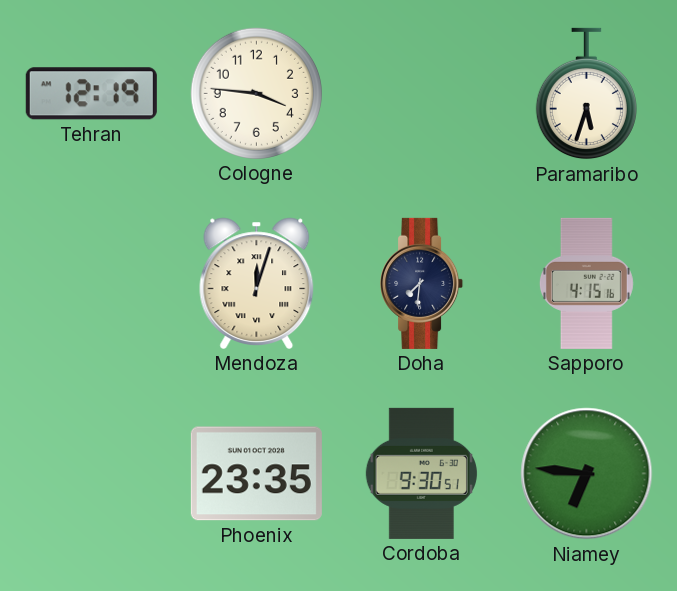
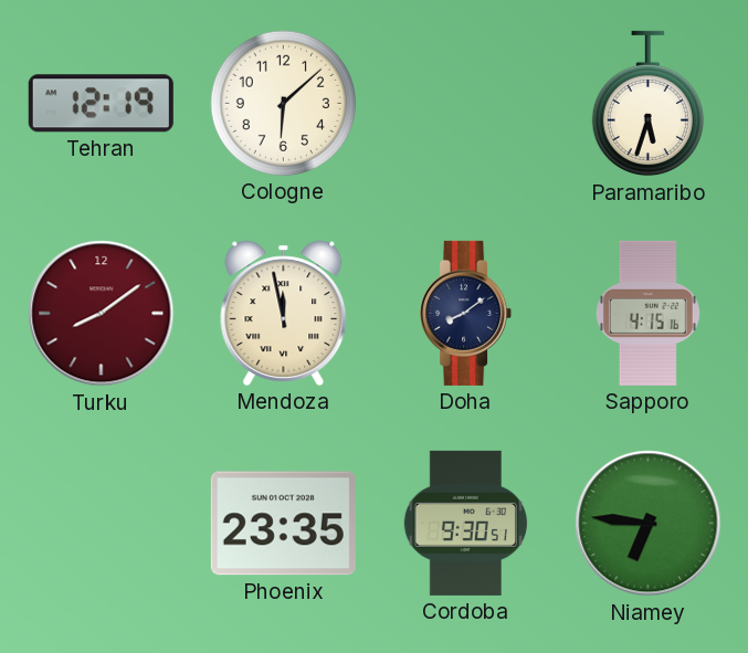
Cologne: 3:46 -> 6:08 (283, 103)
Turku: none -> 8:09 (102, 314)
Mendoza: 12:03 -> 11:58 (284, 313)
Doha: 7:31 -> 8:09 (466, 313)
